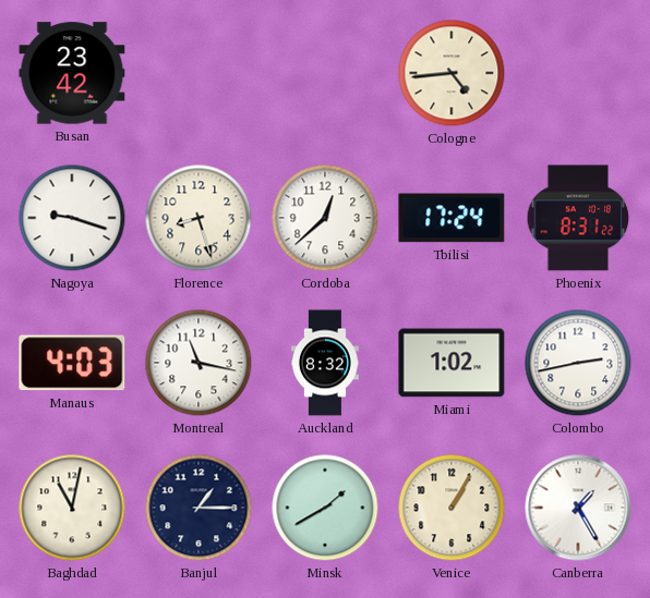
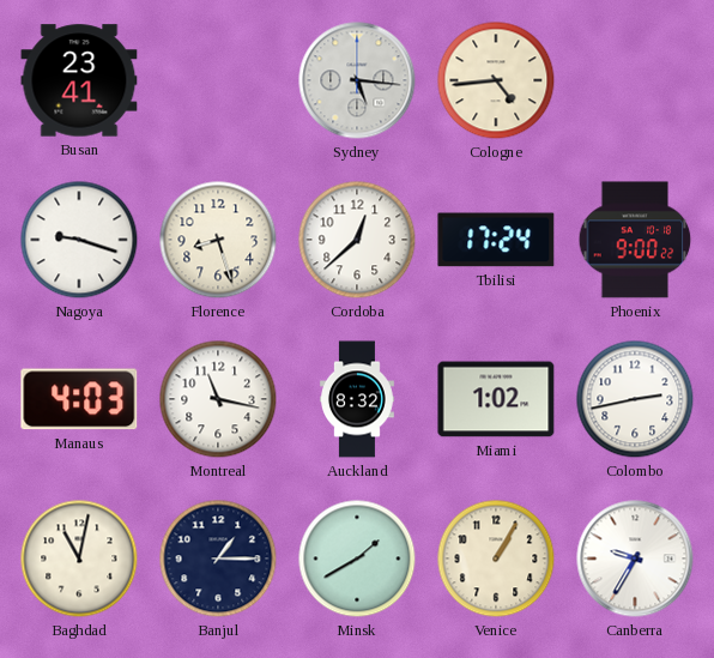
Busan: 23:42 -> 23:41 (79, 80)
Sydney: none -> 5:16 (357, 80)
Phoenix: 8:31 -> 9:00 (635, 240)
Canberra: 1:25 -> 9:35 (635, 559)
